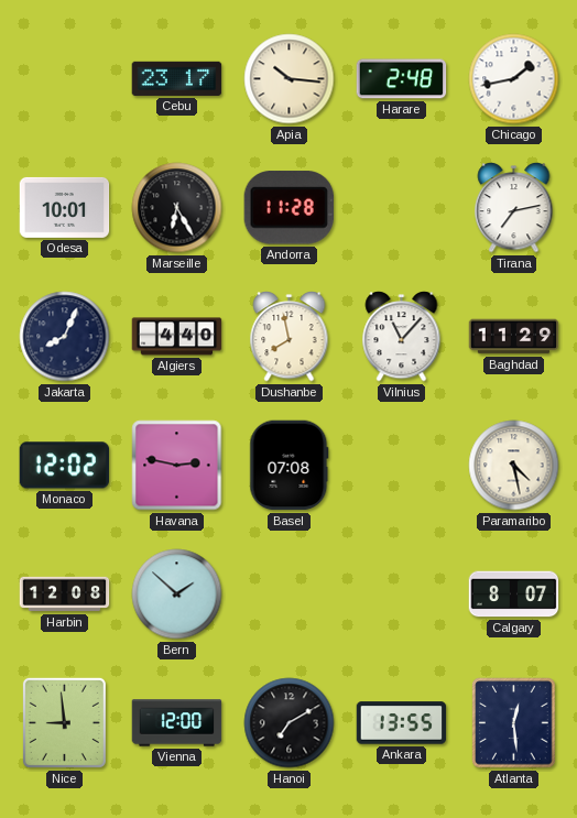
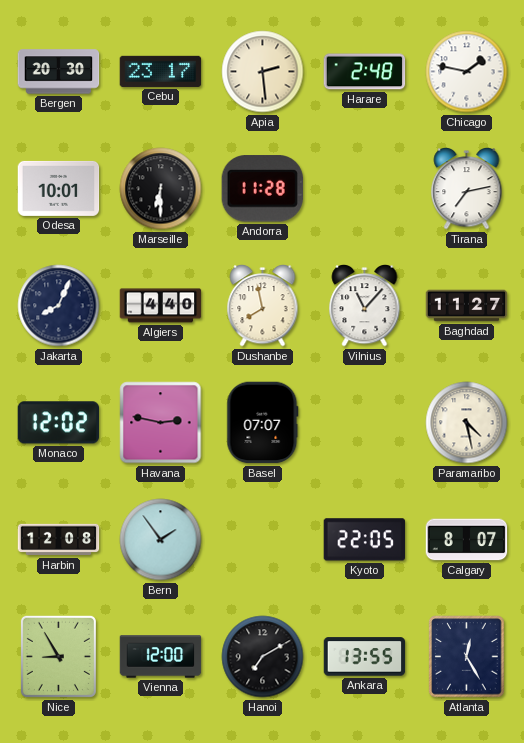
Bergen: none -> 20:30 (59, 72)
Apia: 10:16 -> 2:29 (263, 72)
Chicago: 1:43 -> 1:47 (467, 72)
Marseille: 6:25 -> 6:30 (161, 189)
Baghdad: 11:29 -> 11:27 (467, 306)
Basel: 07:08 -> 07:07 (263, 423)
Bern: 1:52 -> 1:54 (161, 540)
Kyoto: none -> 22:05 (365, 540)
Nice: 8:59 -> 8:55 (58, 656)
Atlanta: 12:29 -> 12:25 (467, 657)
